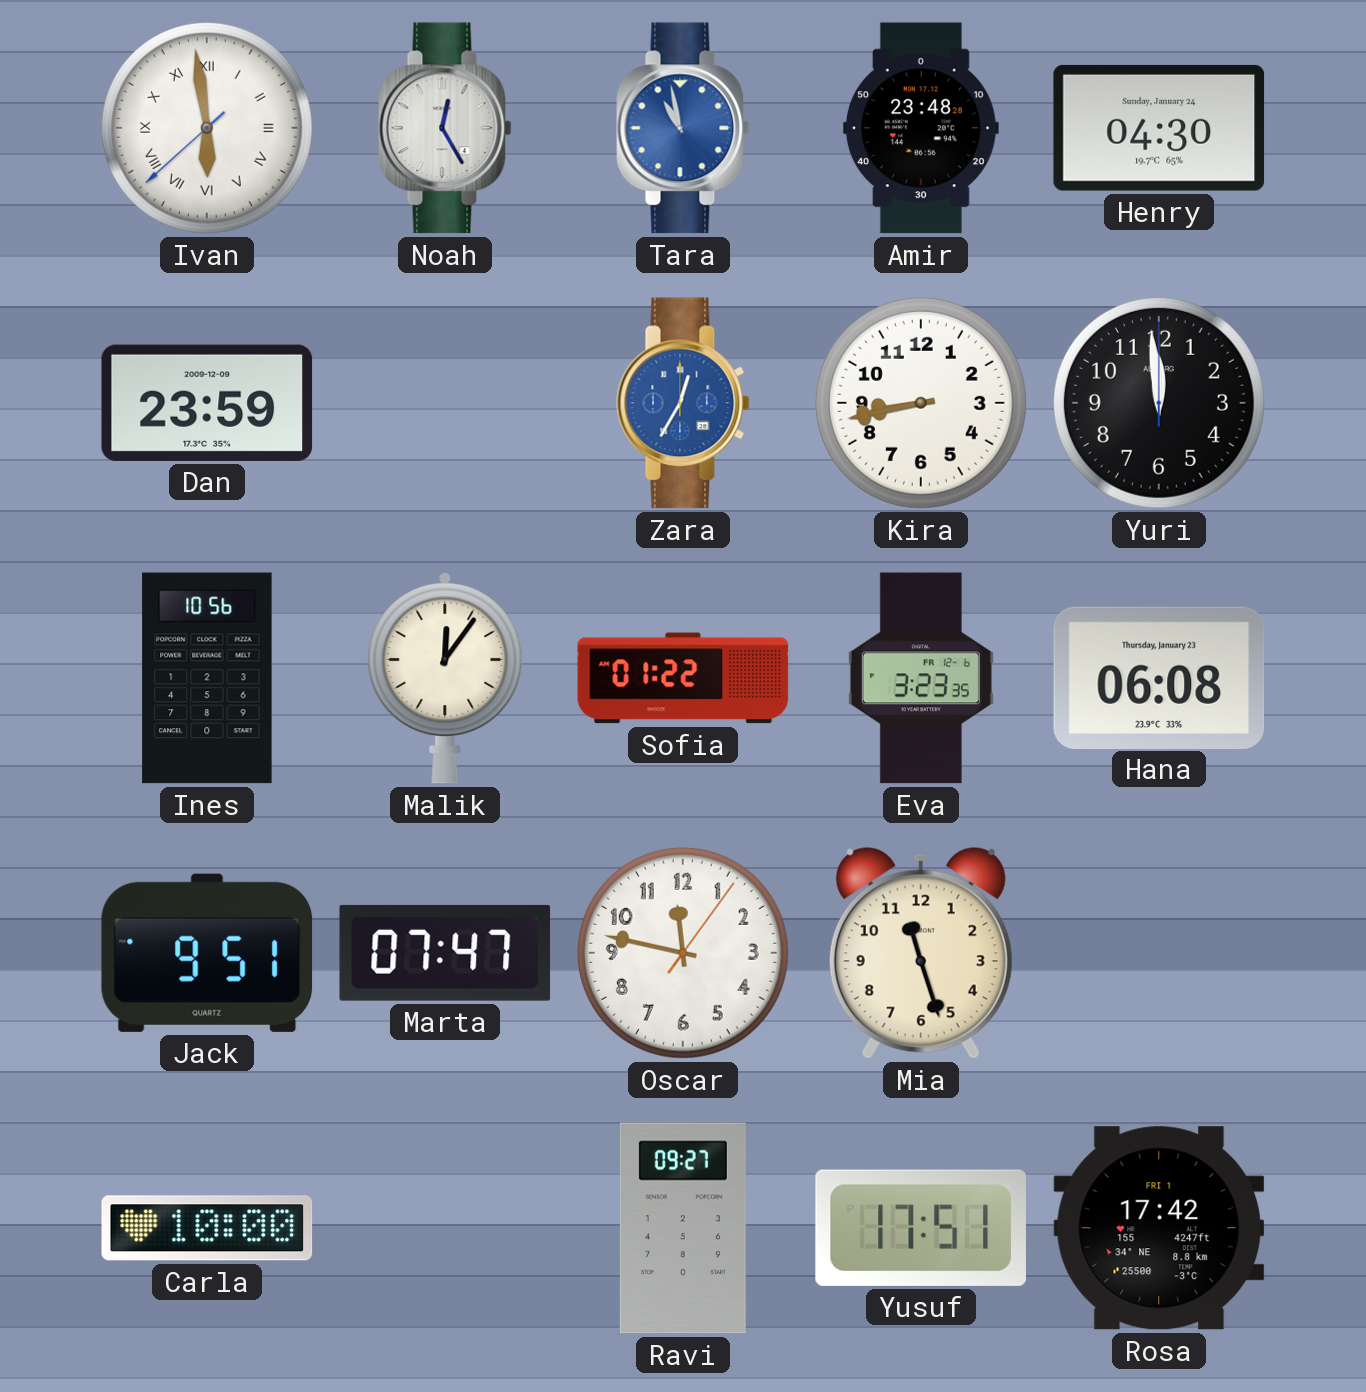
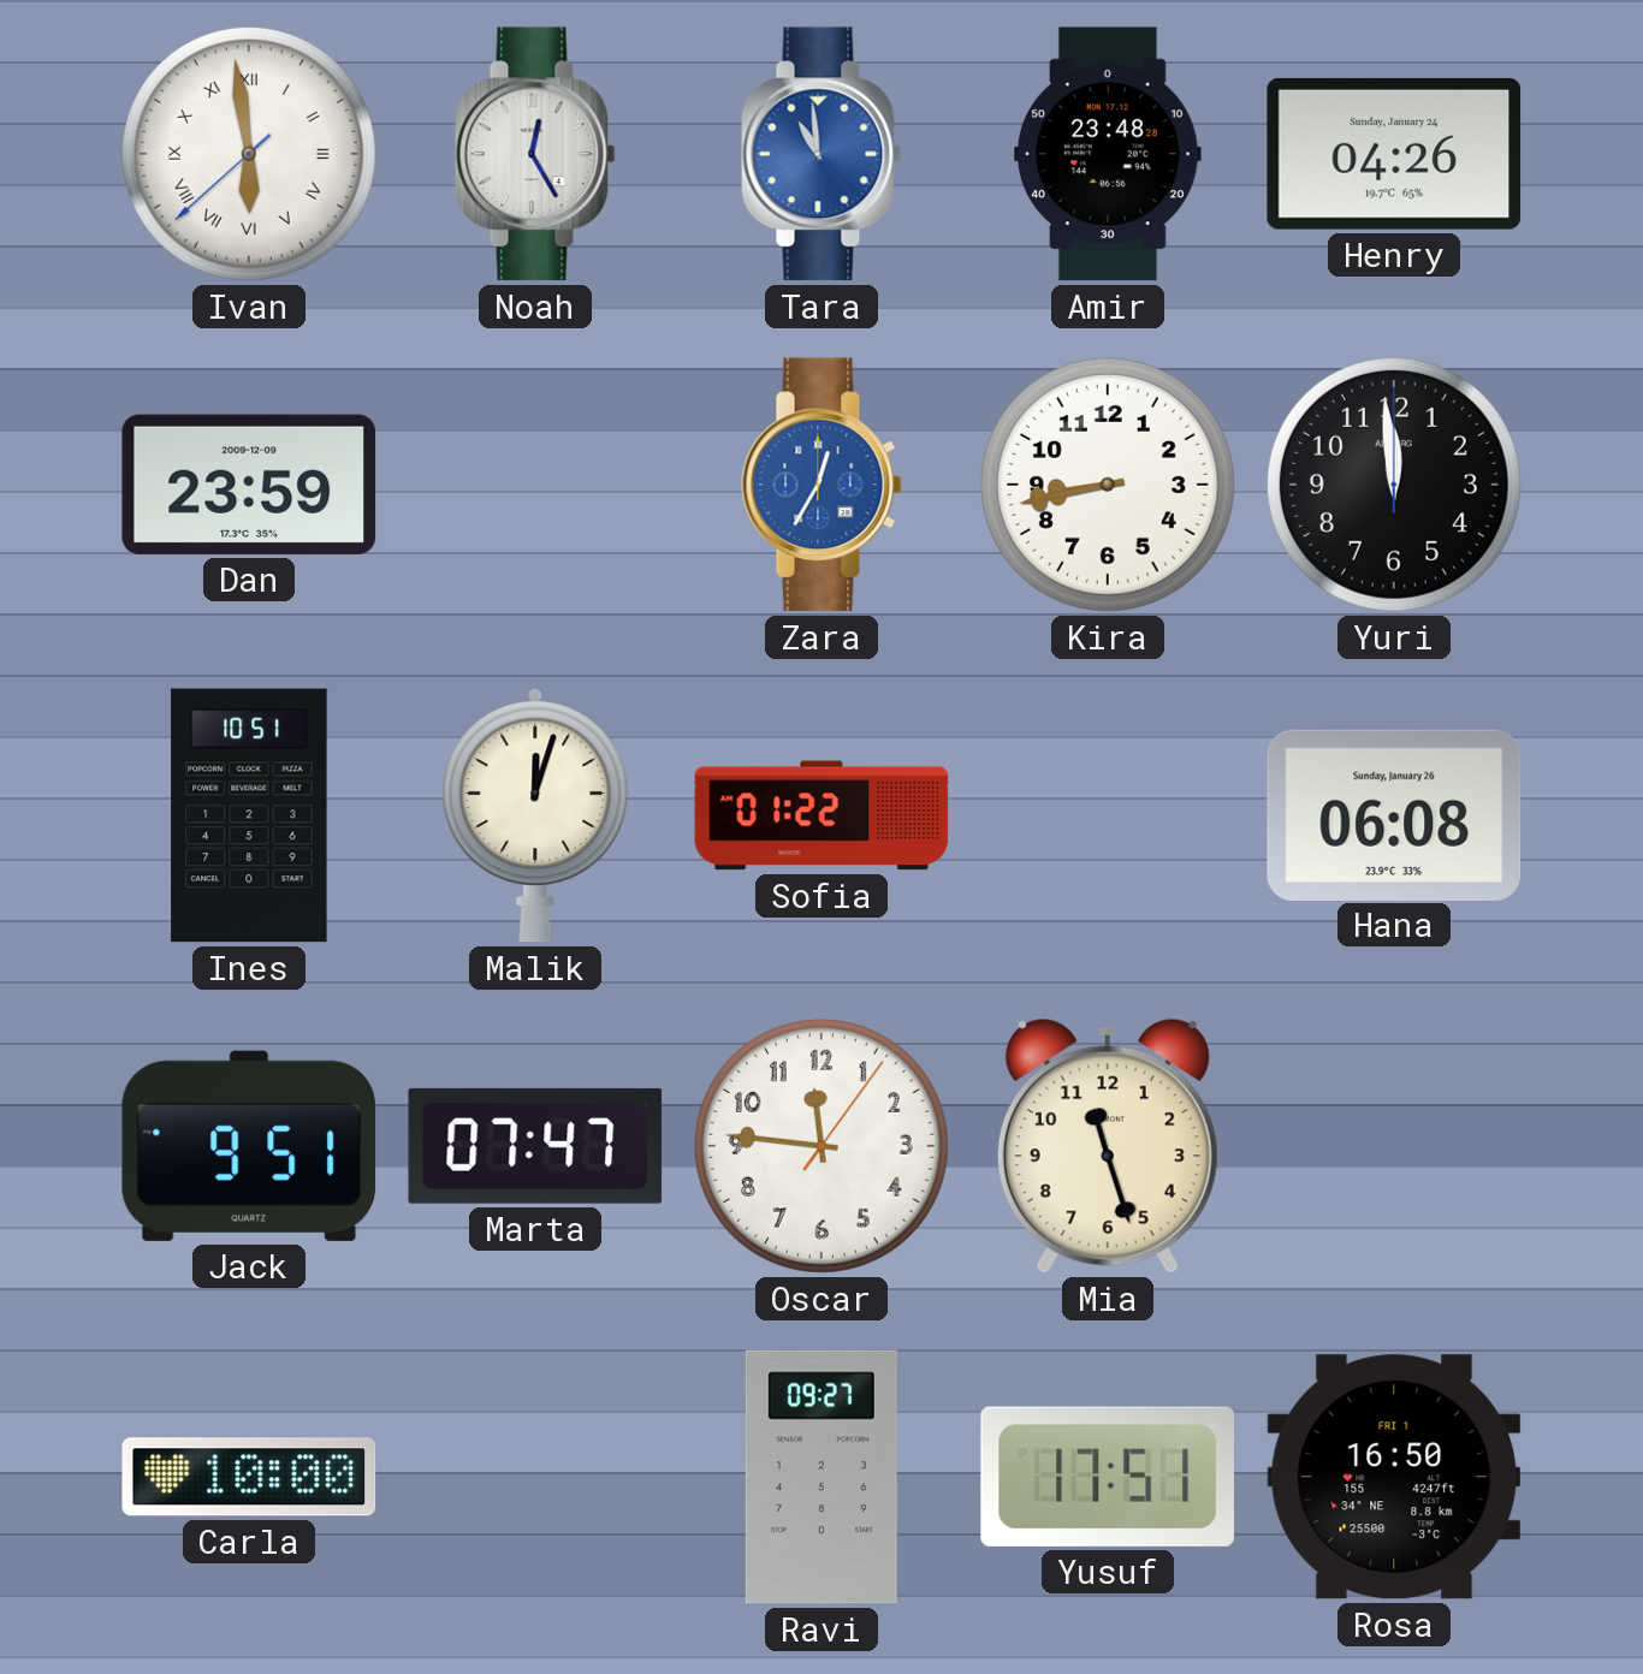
Tara: 10:58 -> 10:59 (821, 154)
Henry: 04:30 -> 04:26 (1394, 154)
Ines: 10:56 -> 10:51 (249, 815)
Malik: 12:06 -> 12:03 (535, 815)
Eva: 3:23 -> none (921, 678)
Hana date: Thursday, January 23 -> Sunday, January 26 (1394, 814)
Oscar: 11:47 -> 11:46 (821, 1146)
Rosa: 17:42 -> 16:50 (1394, 1477)
